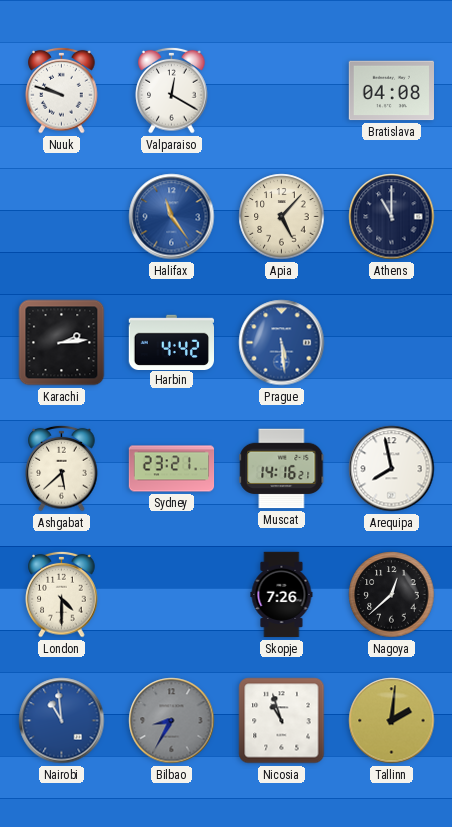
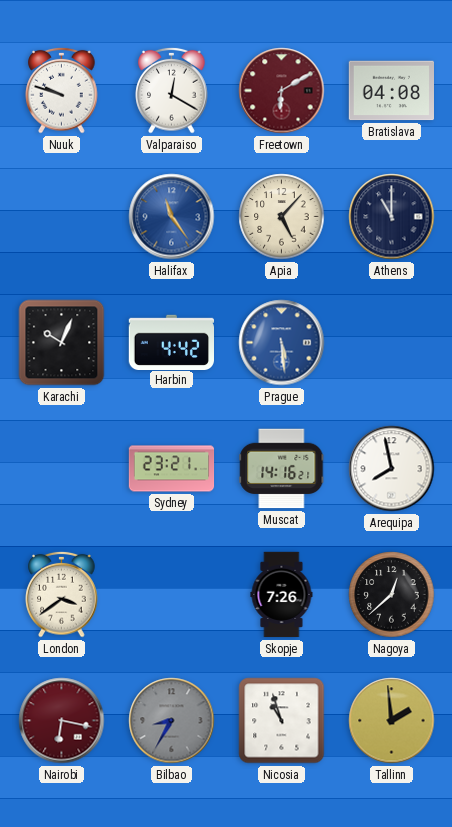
Freetown: none -> 6:10 (282, 91)
Karachi: 2:14 -> 10:04 (62, 343)
Ashgabat: 5:38 -> none (62, 468)
London: 4:30 -> 3:39 (62, 594)
Nairobi: 10:59 -> 6:17 (62, 721)
Nairobi dial: blue -> burgundy (62, 721)
Tallinn: 2:01 -> 1:59 (392, 721)
